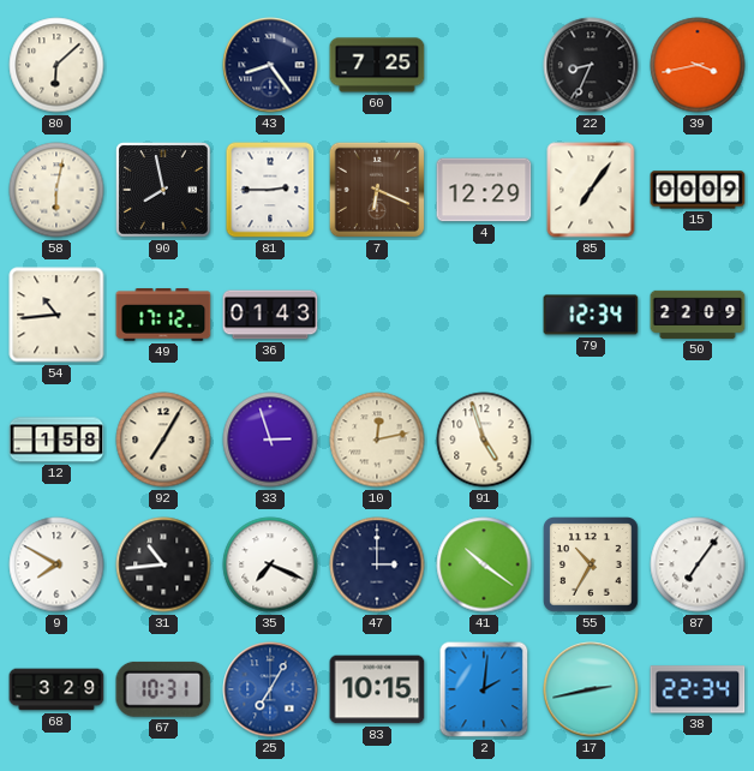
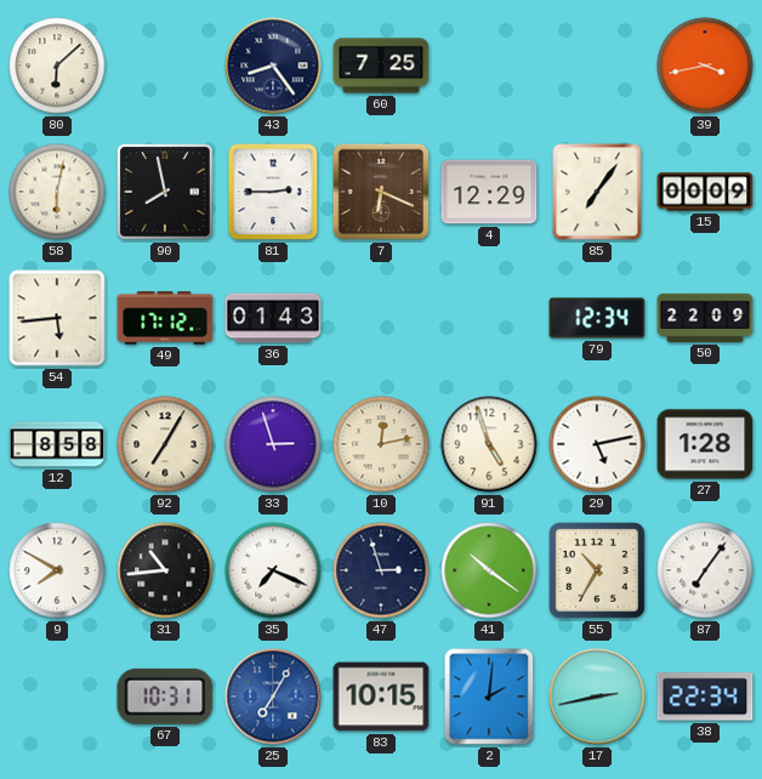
22: 8:34 -> none (591, 65)
54: 10:44 -> 5:44 (57, 318)
12: 1:58 -> 8:58 (57, 444)
29: none -> 5:13 (597, 444)
27: none -> 1:28 (705, 444)
47: 3:00 -> 2:57 (381, 570)
68: 3:29 -> none (56, 689)
